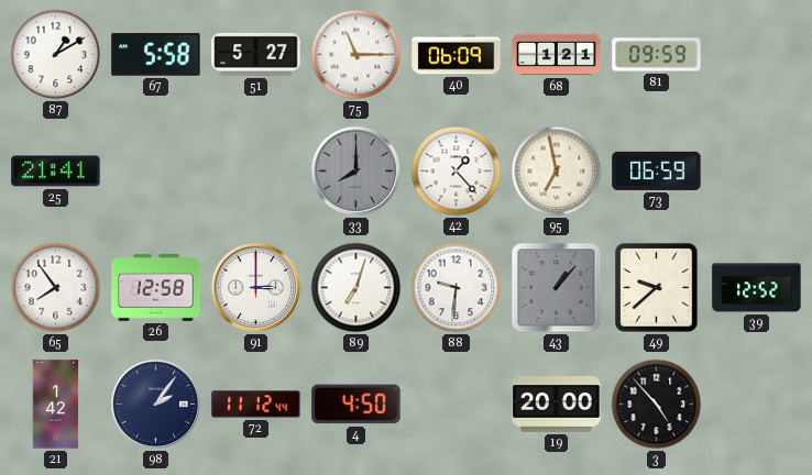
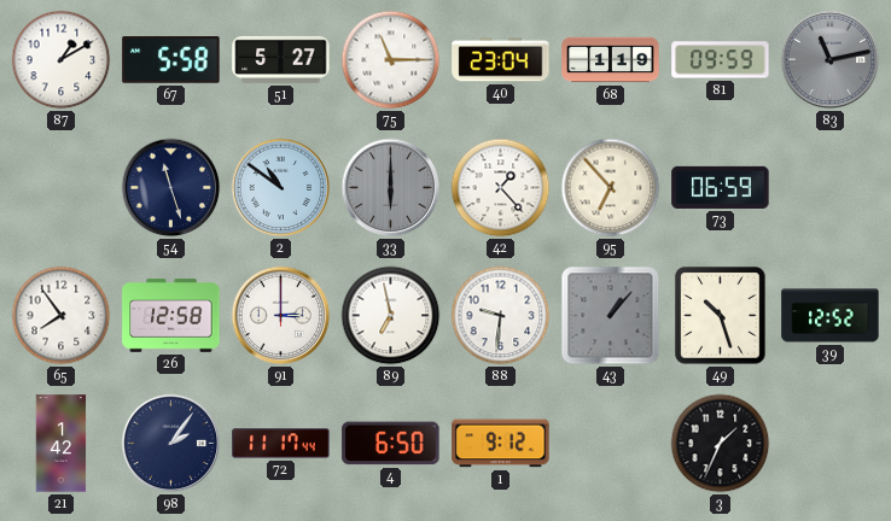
40: 06:09 -> 23:04 (501, 60)
68: 1:21 -> 1:19 (611, 60)
83: none -> 11:13 (831, 60)
25: 21:41 -> none (56, 172)
54: none -> 11:27 (171, 188)
2: none -> 10:51 (281, 188)
33: 8:00 -> 6:00 (391, 188)
95: 6:58 -> 6:53 (611, 188)
89: 7:03 -> 6:58 (391, 316)
49: 9:38 -> 10:27 (721, 316)
72: 11:12 -> 11:17 (281, 444)
4: 4:50 -> 6:50 (391, 444)
1: none -> 9:12 (501, 444)
19: 20:00 -> none (557, 405)
3: 4:53 -> 1:34 (721, 444)
